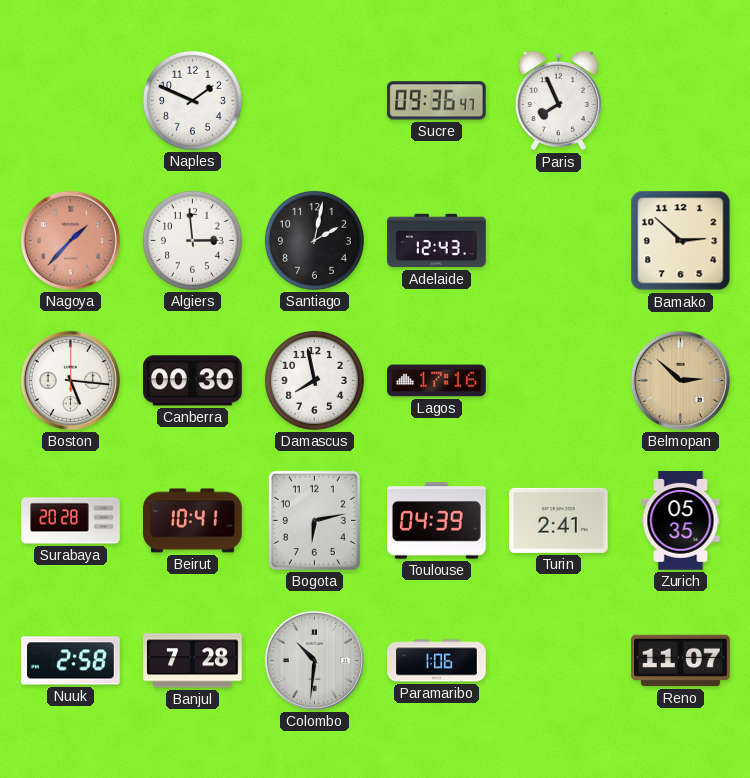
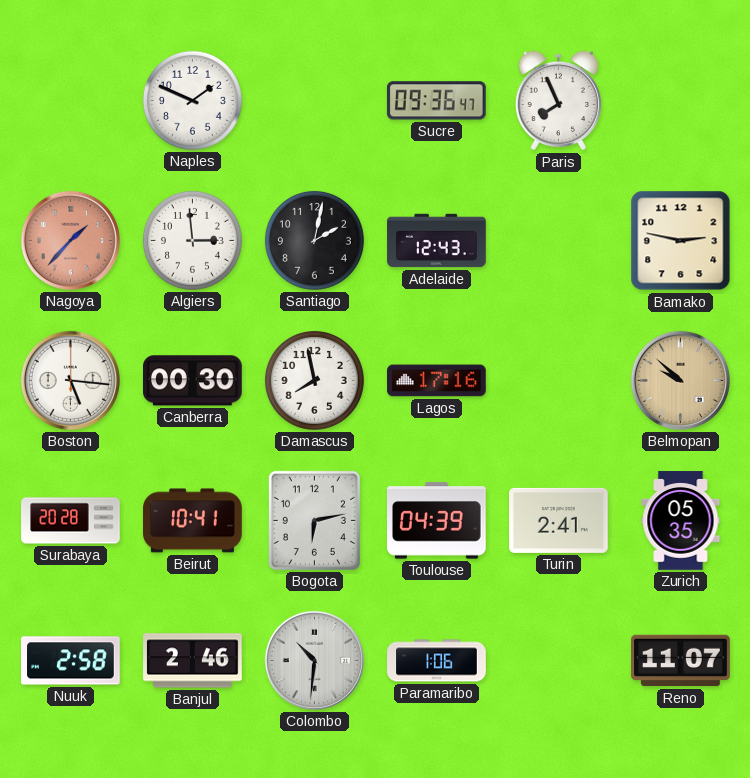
Bamako: 2:52 -> 2:47 (681, 241)
Belmopan: 2:52 -> 9:52 (680, 380)
Banjul: 7:28 -> 2:46 (193, 661)
